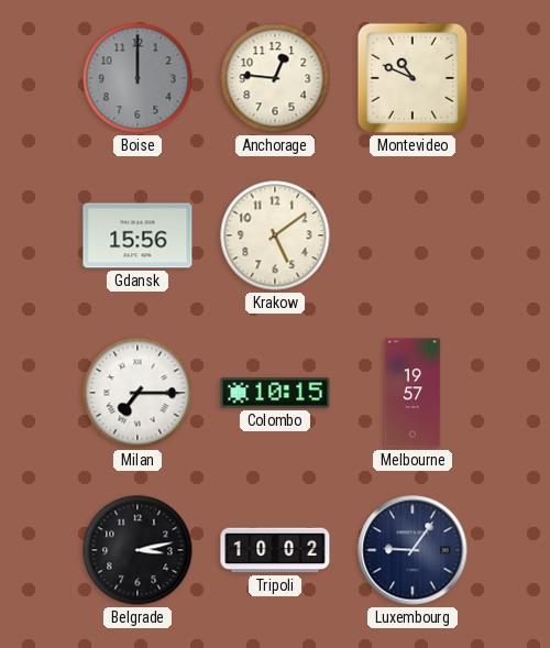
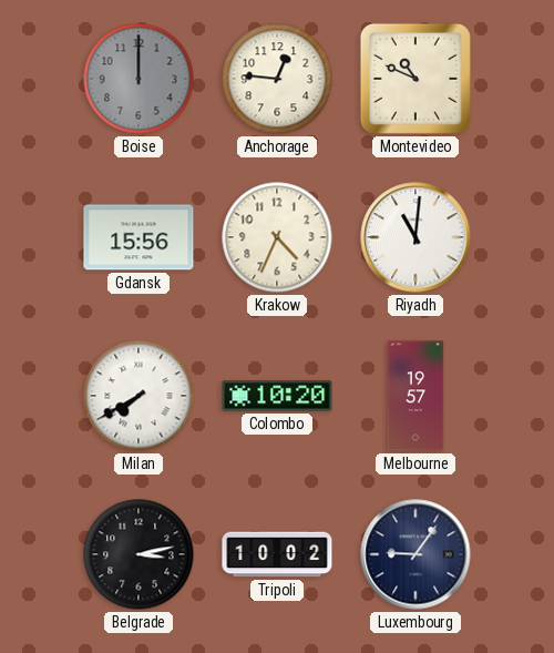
Krakow: 5:09 -> 4:34 (277, 237)
Riyadh: none -> 11:01 (416, 237)
Milan: 7:15 -> 7:40 (138, 396)
Colombo: 10:15 -> 10:20 (277, 396)
